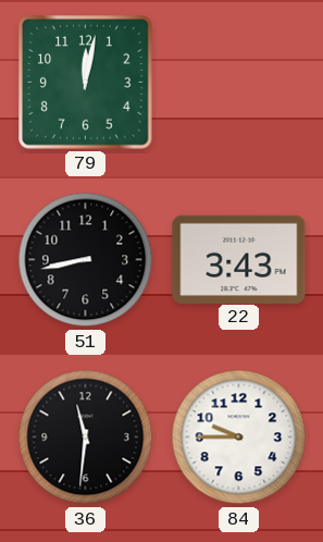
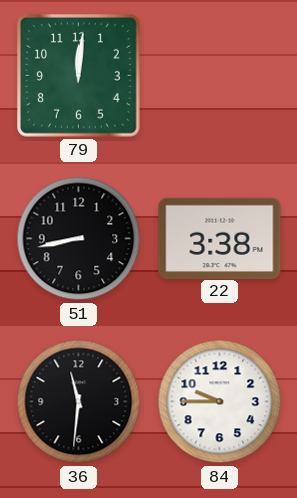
79: 12:02 -> 12:01 (79, 76)
22: 3:43 -> 3:38 (220, 238)
